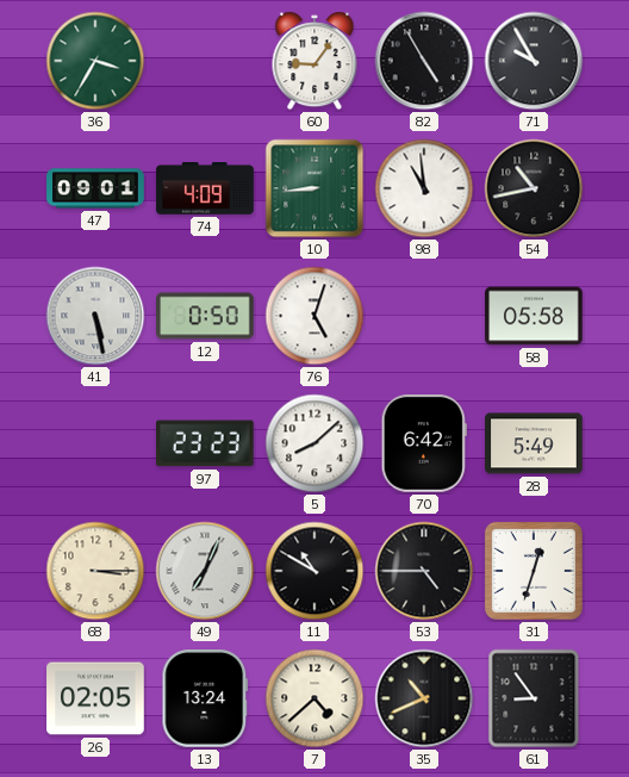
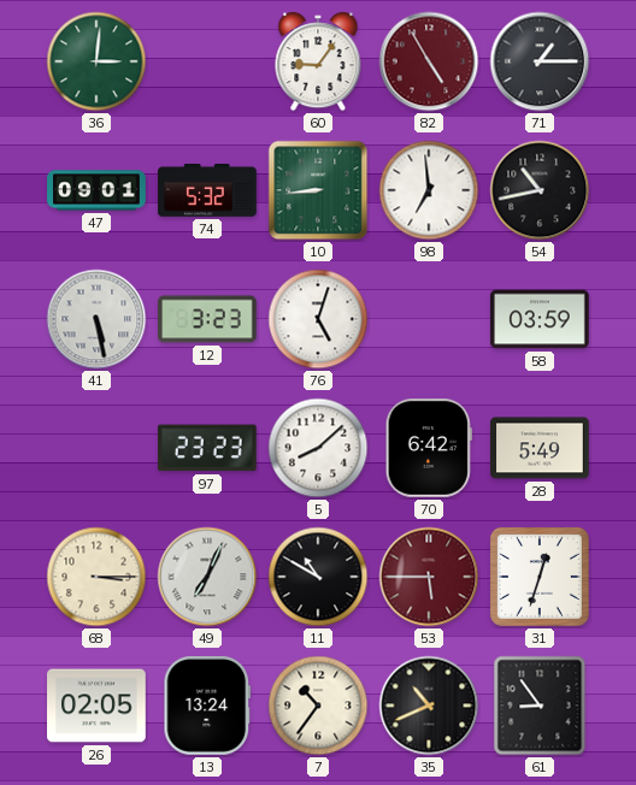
36: 3:35 -> 3:01 (96, 61)
82 dial: black -> burgundy (429, 61)
71: 9:55 -> 1:15 (540, 61)
74: 4:09 -> 5:32 (207, 190)
98: 10:59 -> 6:59 (429, 190)
12: 0:50 -> 3:23 (208, 319)
58: 05:58 -> 03:59 (540, 319)
53: 4:45 -> 5:45 (429, 577)
53 dial: black -> burgundy (429, 577)
7: 4:38 -> 10:36 (318, 706)
